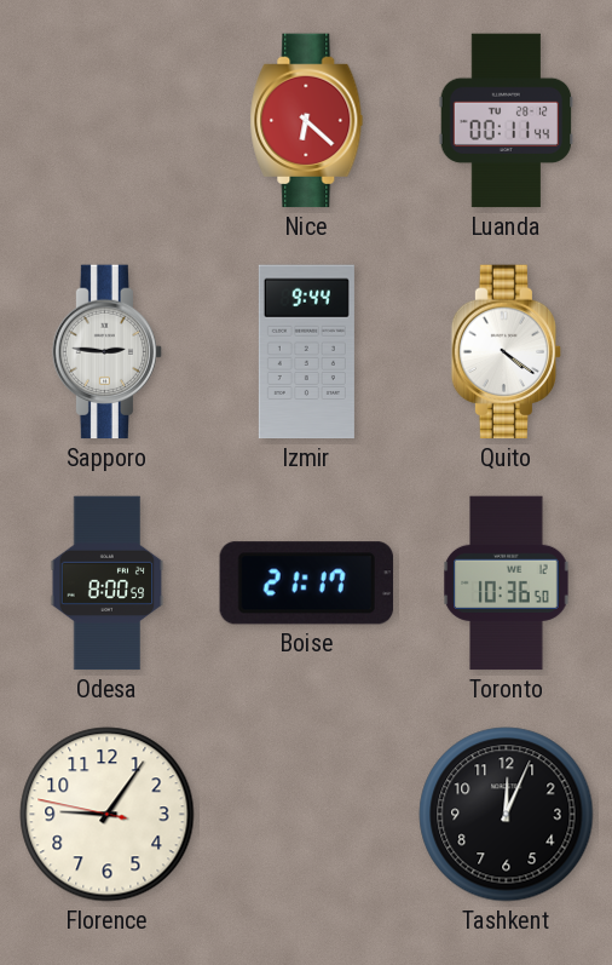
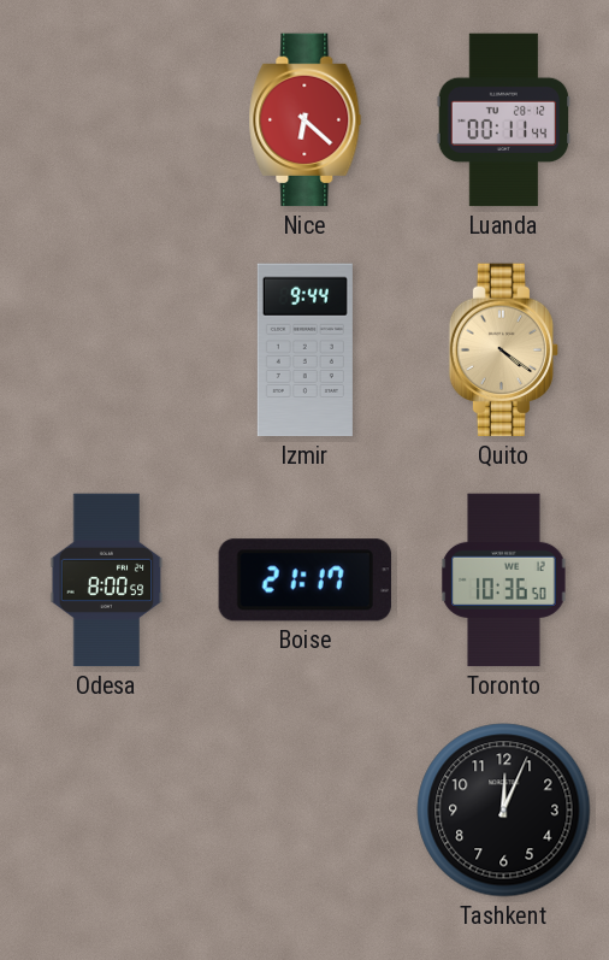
Sapporo: 2:46 -> none (108, 352)
Quito dial: white -> champagne (504, 351)
Florence: 9:05 -> none (108, 815)
